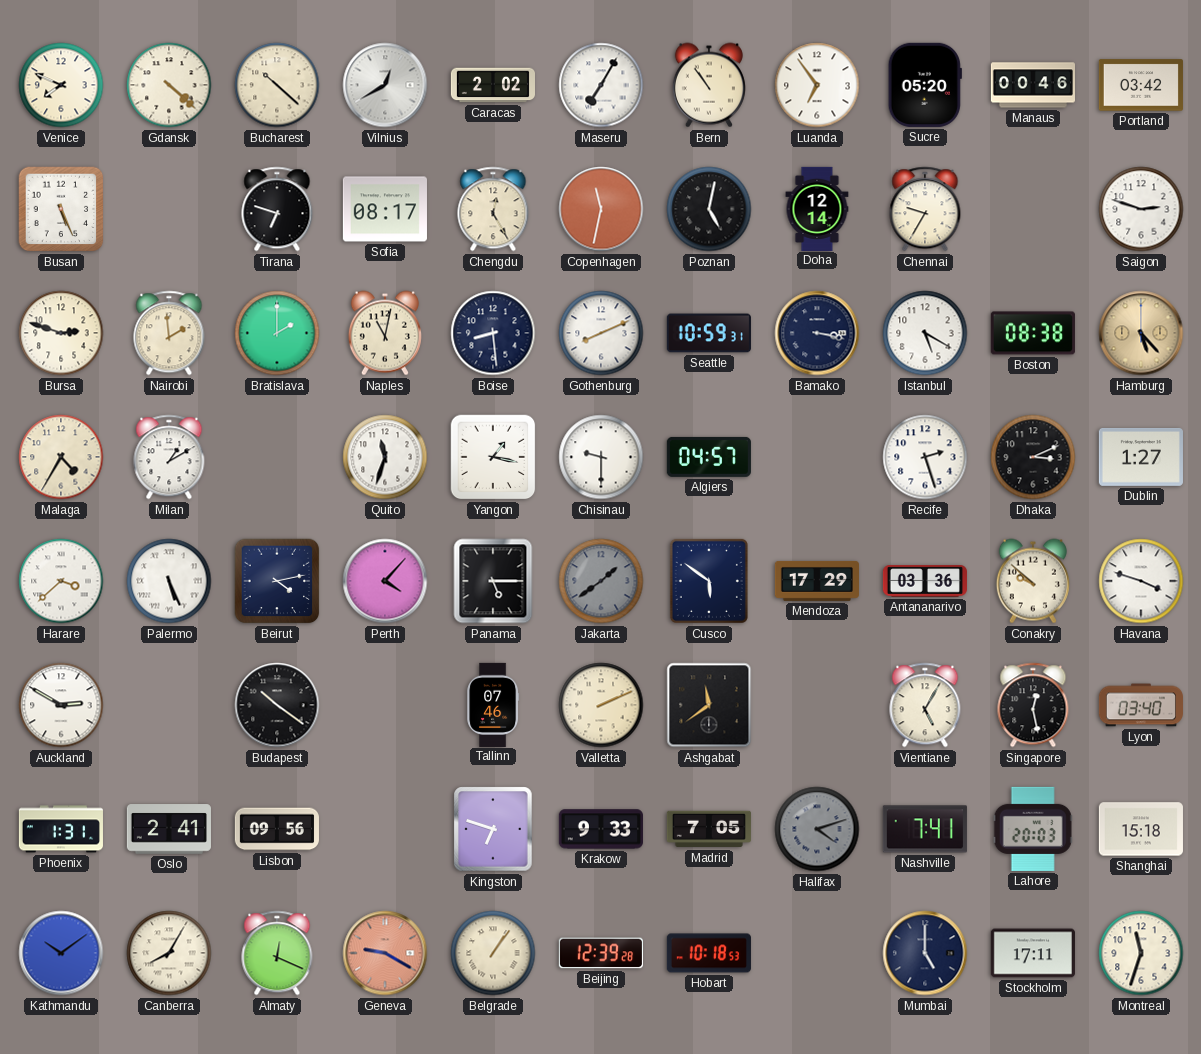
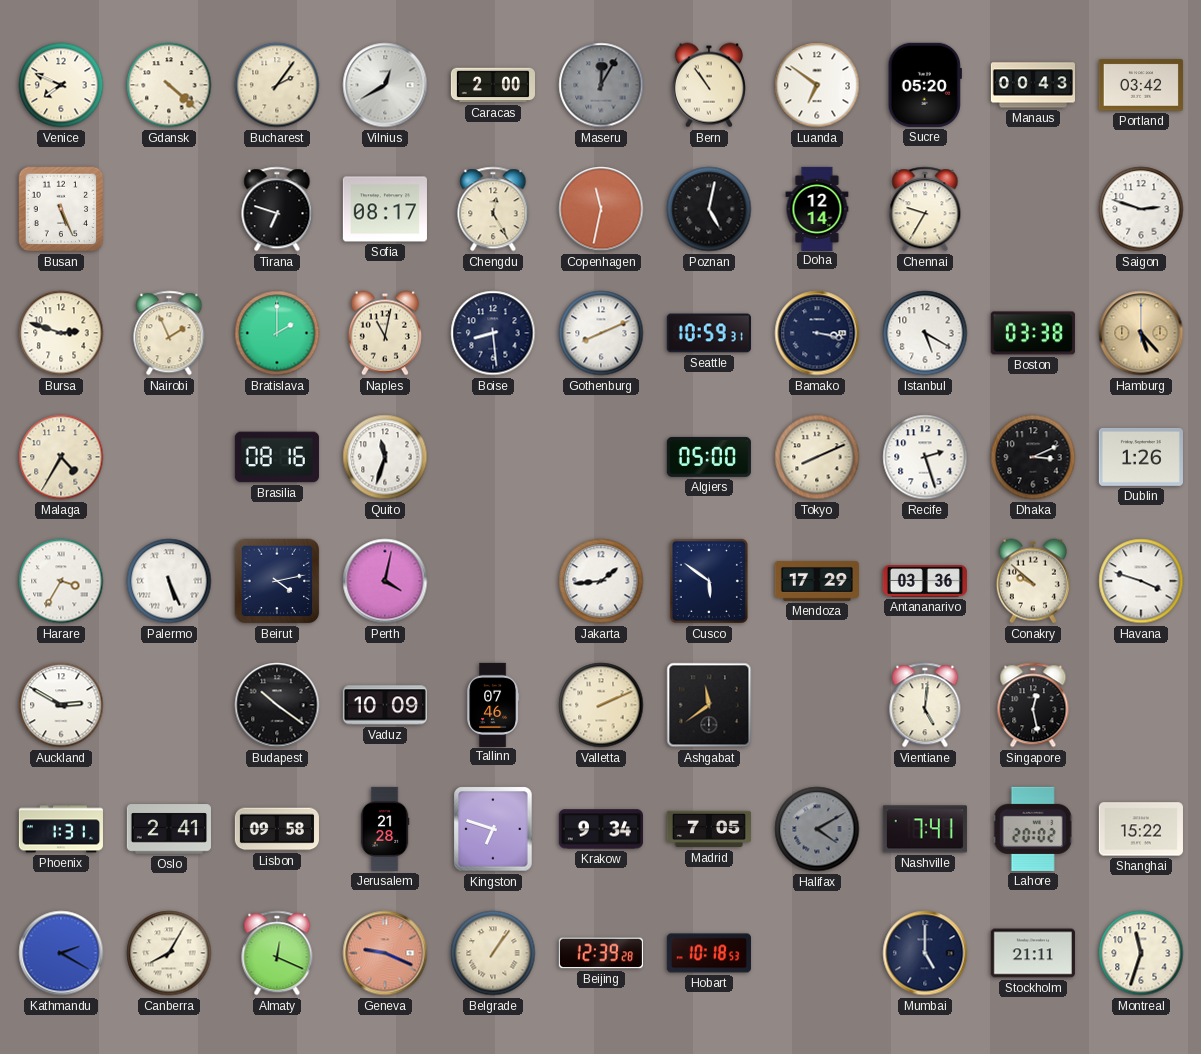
Bucharest: 10:22 -> 2:06 (277, 85)
Caracas: 2:02 -> 2:00 (492, 85)
Maseru: 7:05 -> 12:05 (601, 85)
Maseru dial: white -> grey (601, 85)
Luanda: 6:54 -> 6:51 (817, 85)
Manaus: 00:46 -> 00:43 (1032, 85)
Nairobi: 1:59 -> 1:56 (169, 333)
Boston: 08:38 -> 03:38 (1033, 333)
Milan: 1:10 -> none (169, 457)
Brasilia: none -> 08:16 (277, 457)
Yangon: 1:17 -> none (493, 457)
Chisinau: 9:30 -> none (601, 457)
Algiers: 04:57 -> 05:00 (709, 457)
Tokyo: none -> 8:11 (817, 457)
Dublin: 1:27 -> 1:26 (1141, 457)
Harare: 3:38 -> 3:35 (61, 581)
Perth: 4:07 -> 4:02 (385, 581)
Panama: 5:15 -> none (493, 581)
Jakarta: 1:39 -> 1:44 (601, 581)
Jakarta dial: grey -> white (601, 581)
Vaduz: none -> 10:09 (385, 705)
Vientiane: 5:05 -> 5:01 (925, 705)
Lyon: 03:40 -> none (1141, 705)
Lisbon: 09:56 -> 09:58 (277, 829)
Jerusalem: none -> 21:28 (385, 829)
Krakow: 9:33 -> 9:34 (601, 829)
Halifax: 4:12 -> 4:10 (817, 829)
Lahore: 20:03 -> 20:02 (1033, 829)
Shanghai: 15:18 -> 15:22 (1141, 829)
Kathmandu: 10:09 -> 2:20 (61, 953)
Geneva: 9:20 -> 9:19 (385, 953)
Stockholm: 17:11 -> 21:11 (1033, 953)
